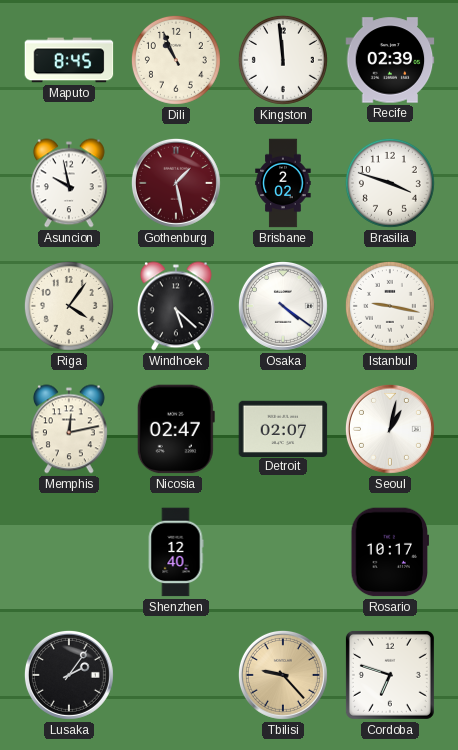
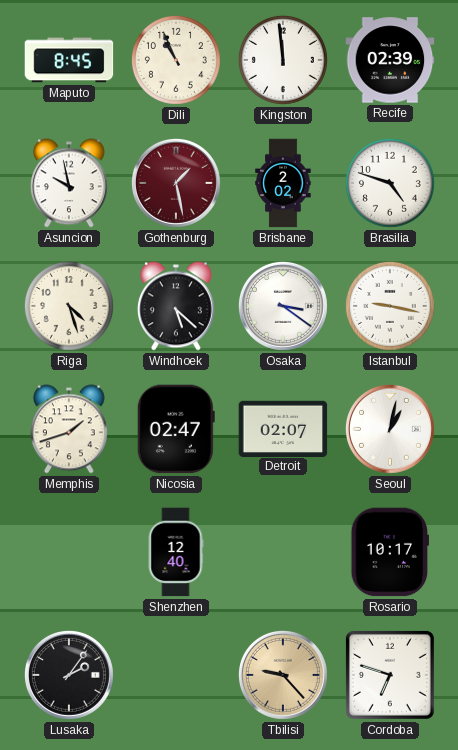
Brasilia: 3:48 -> 4:48 (390, 183)
Riga: 4:06 -> 4:27 (69, 306)
Osaka: 4:21 -> 3:21 (283, 306)
Memphis: 12:13 -> 1:42 (69, 429)
